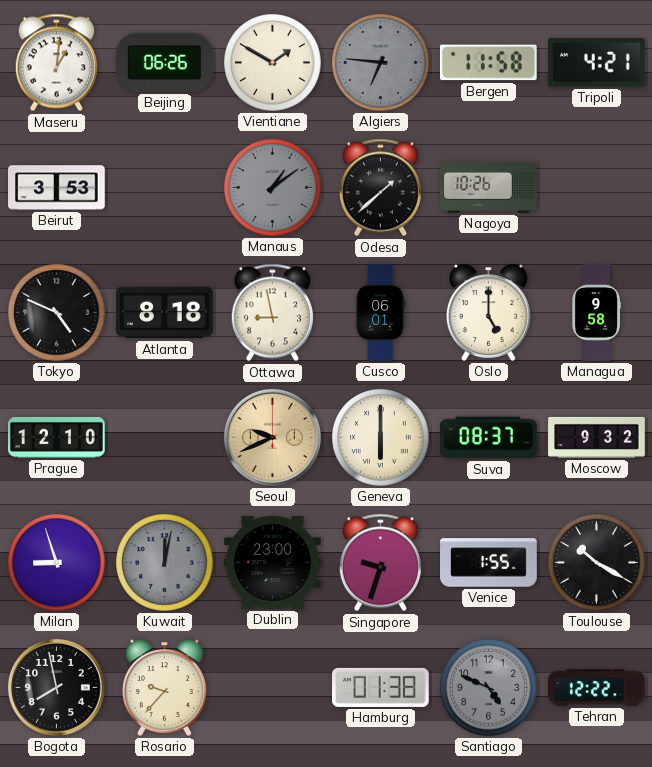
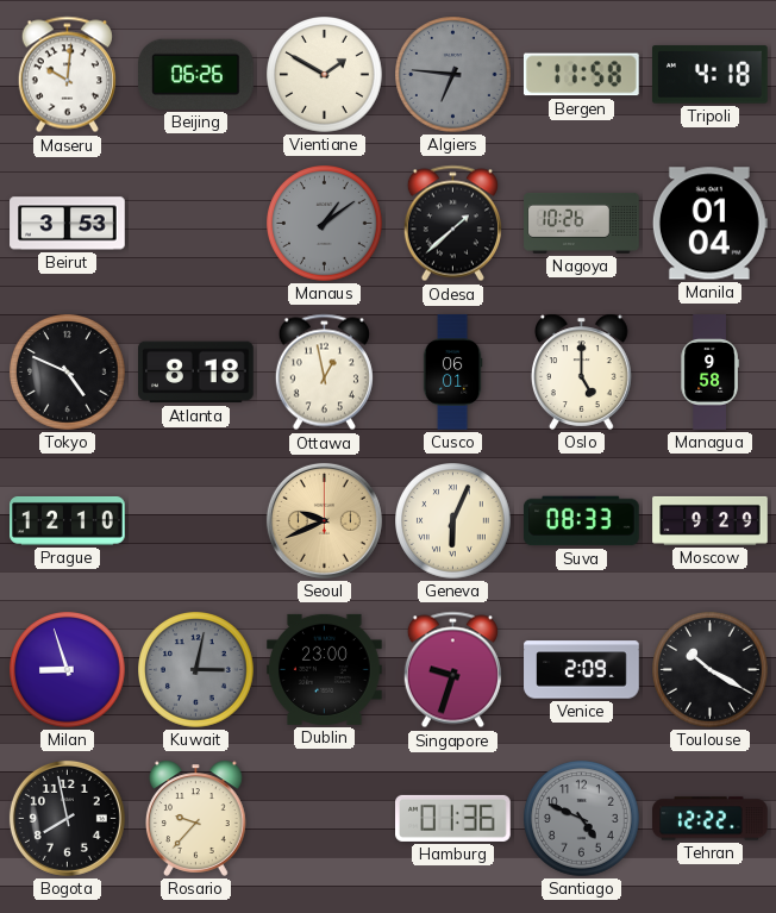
Maseru: 1:01 -> 10:01 (67, 75)
Tripoli: 4:21 -> 4:18 (711, 75)
Manila: none -> 01:04 (709, 224)
Ottawa: 8:58 -> 12:58 (324, 373)
Geneva: 6:00 -> 6:04 (453, 521)
Suva: 08:37 -> 08:33 (582, 521)
Moscow: 9:32 -> 9:29 (711, 520)
Kuwait: 12:02 -> 3:02 (196, 670)
Venice: 1:55 -> 2:09 (582, 670)
Hamburg: 01:38 -> 01:36 (453, 818)
